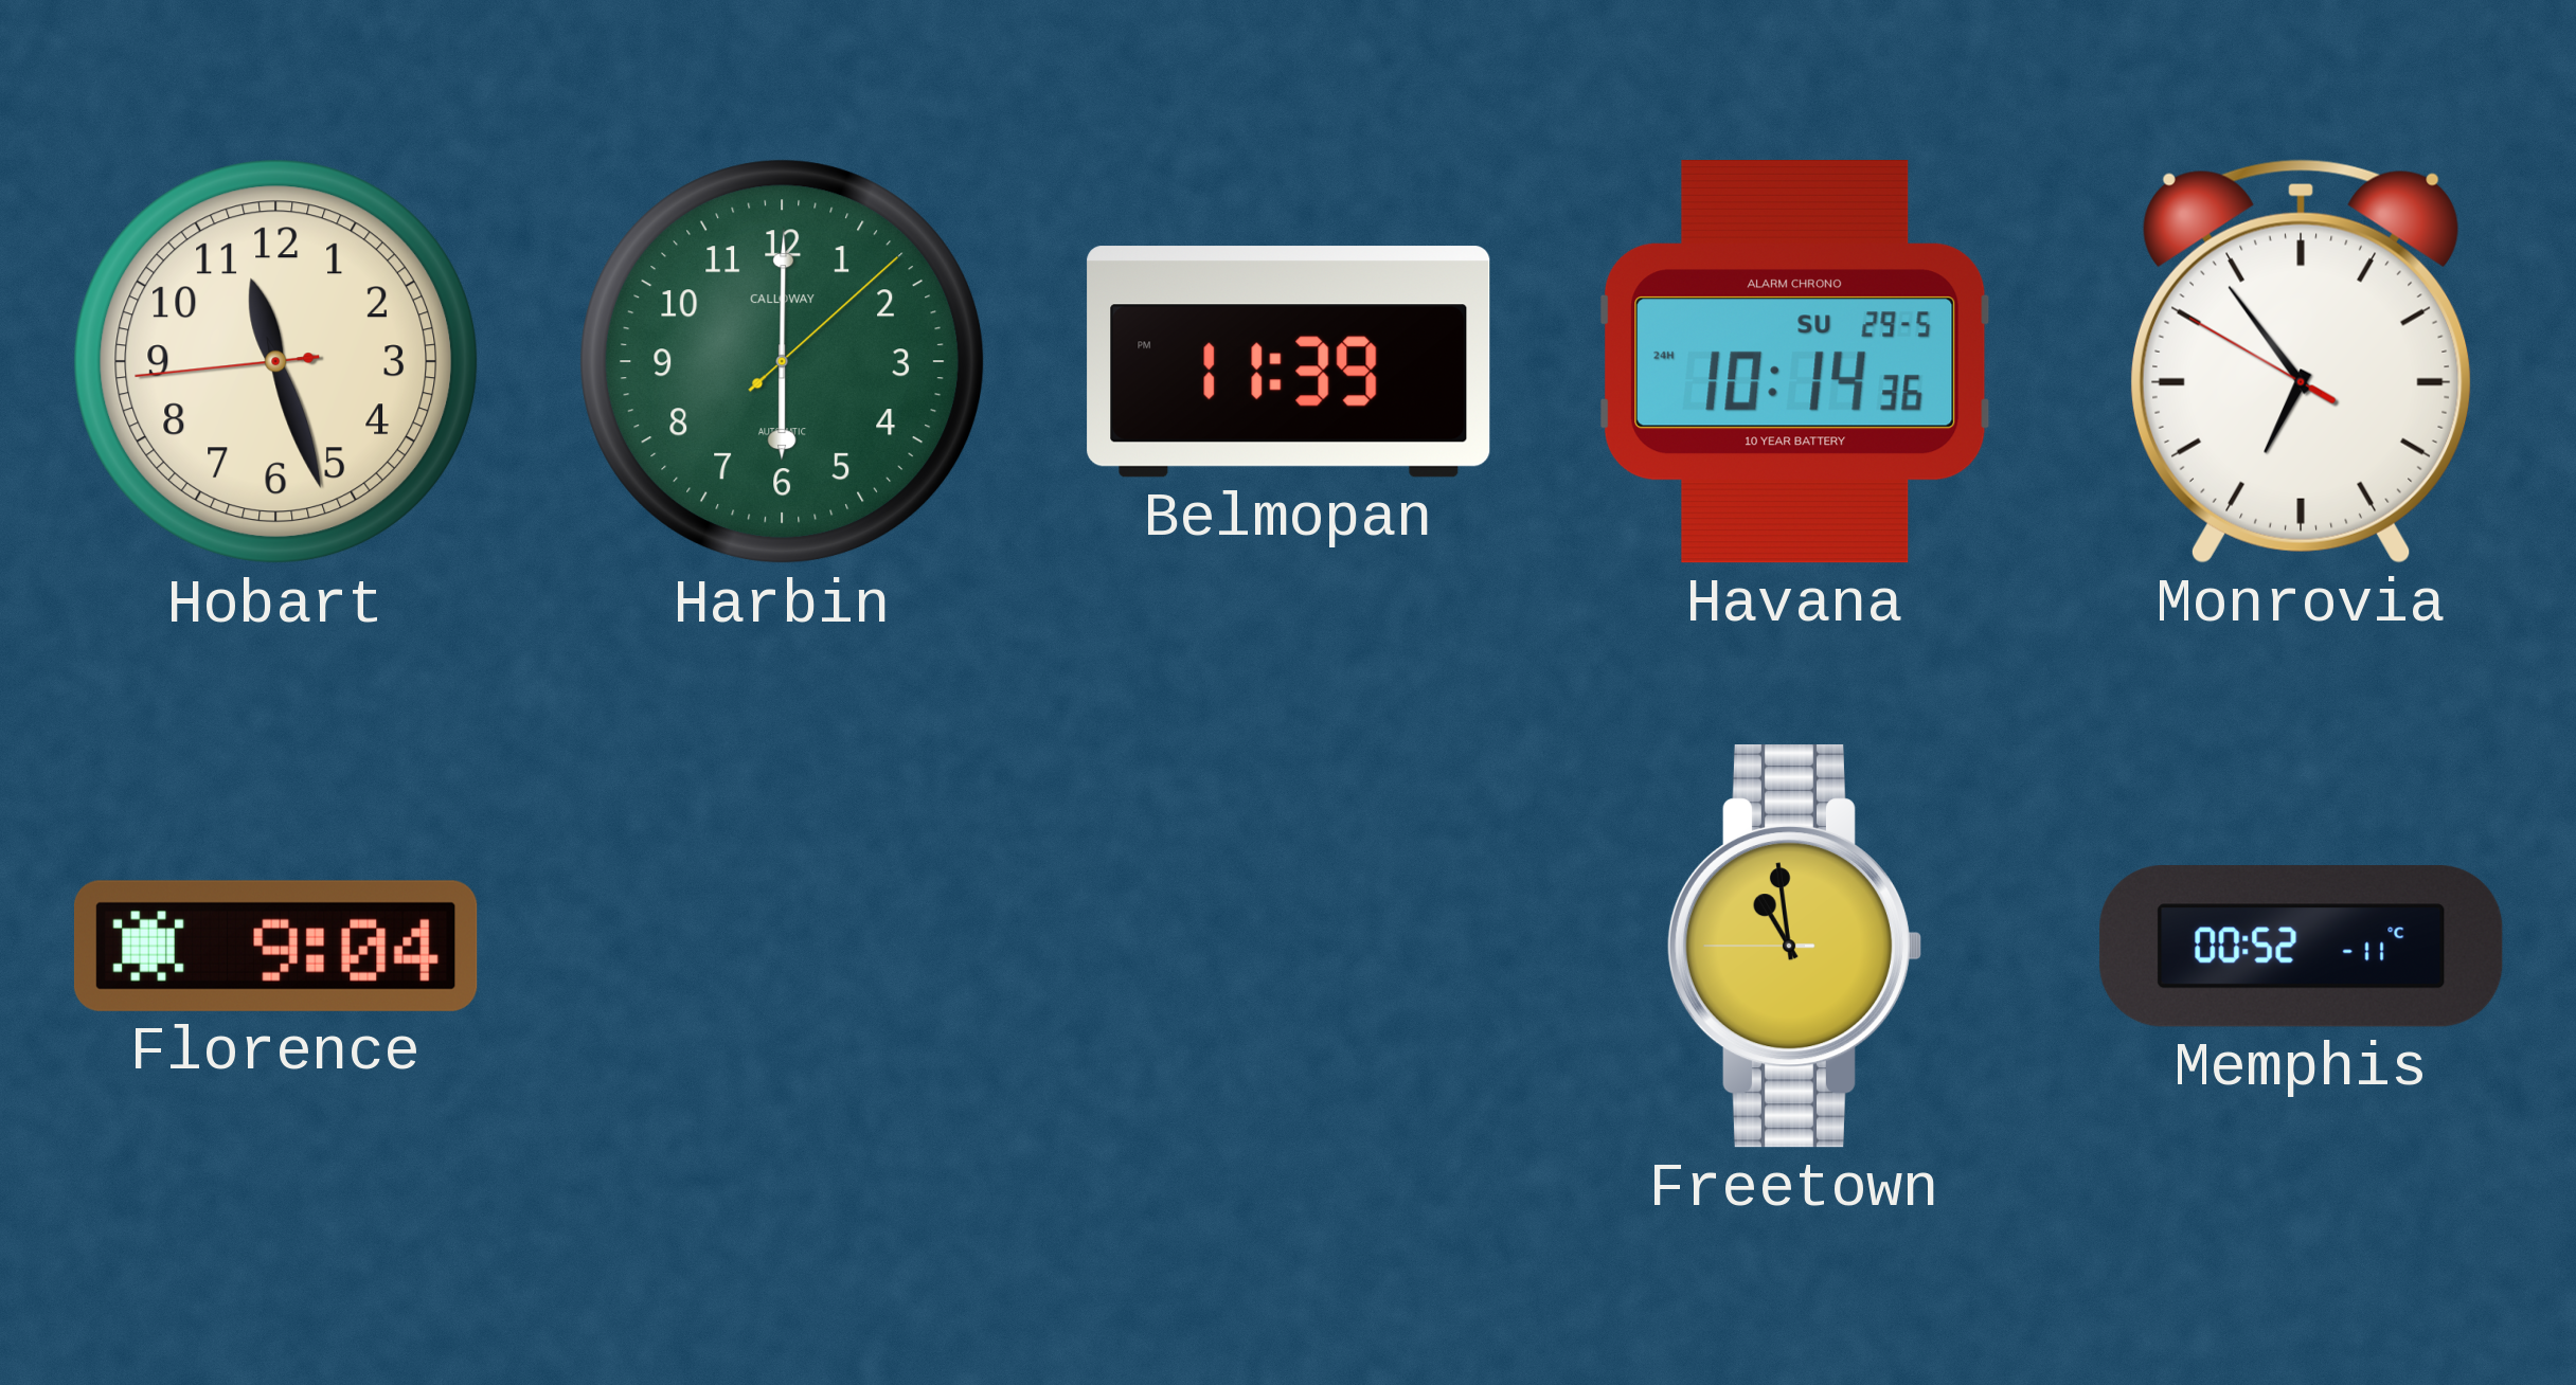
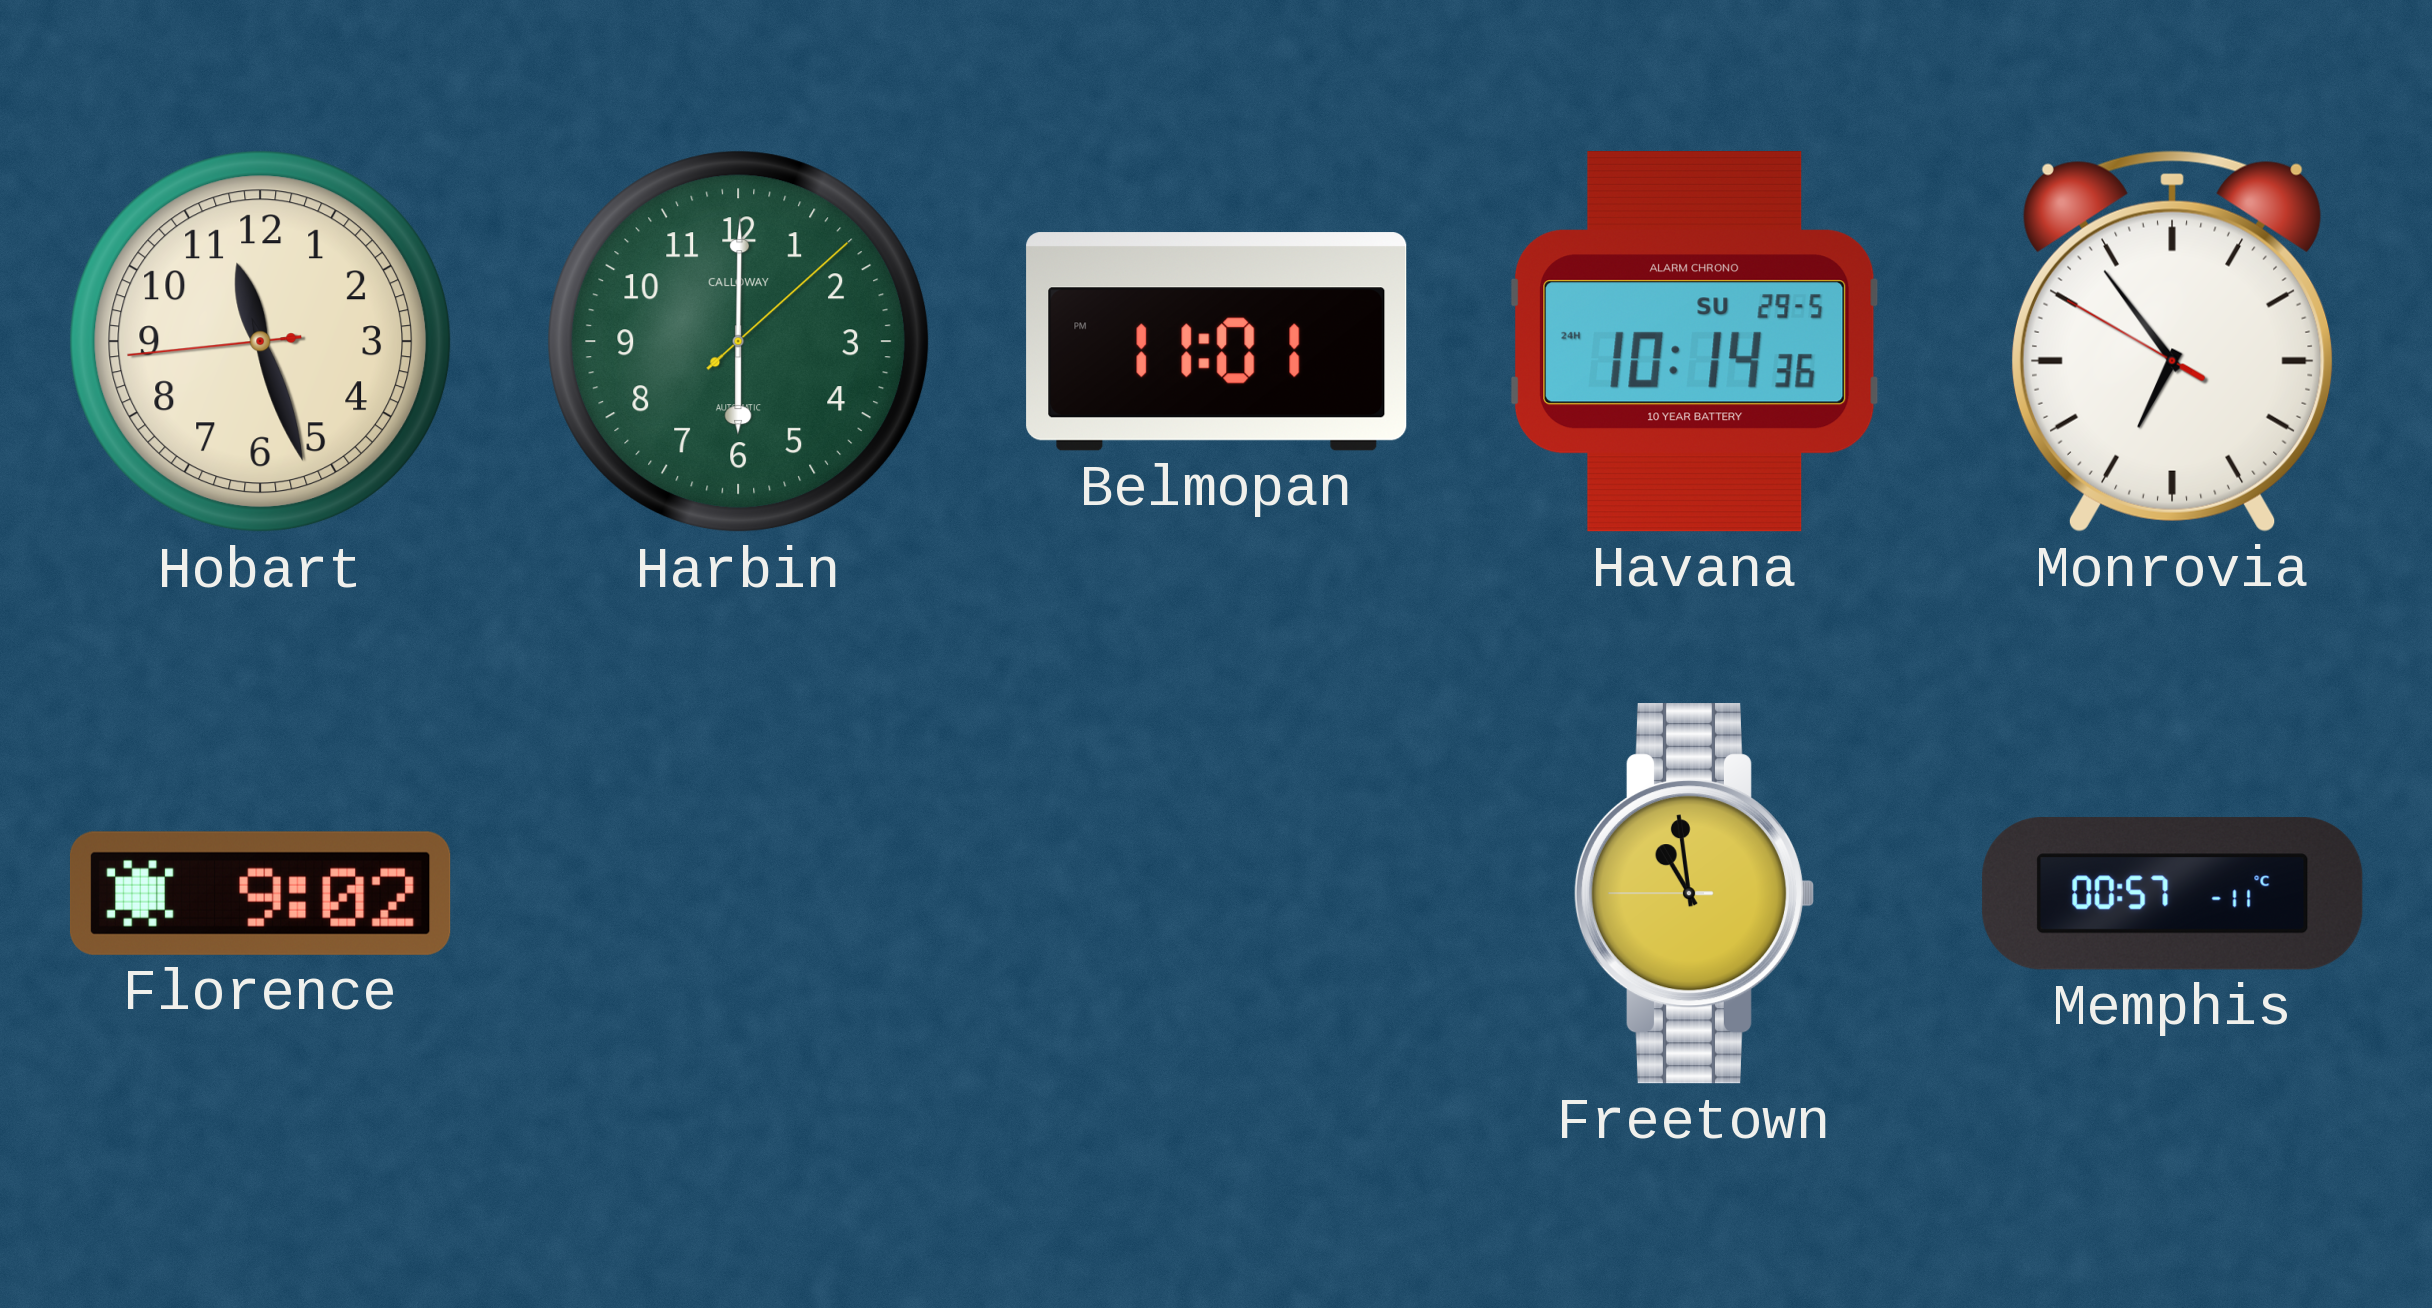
Belmopan: 11:39 -> 11:01 (1217, 342)
Florence: 9:04 -> 9:02 (260, 893)
Memphis: 00:52 -> 00:57 (2173, 894)
